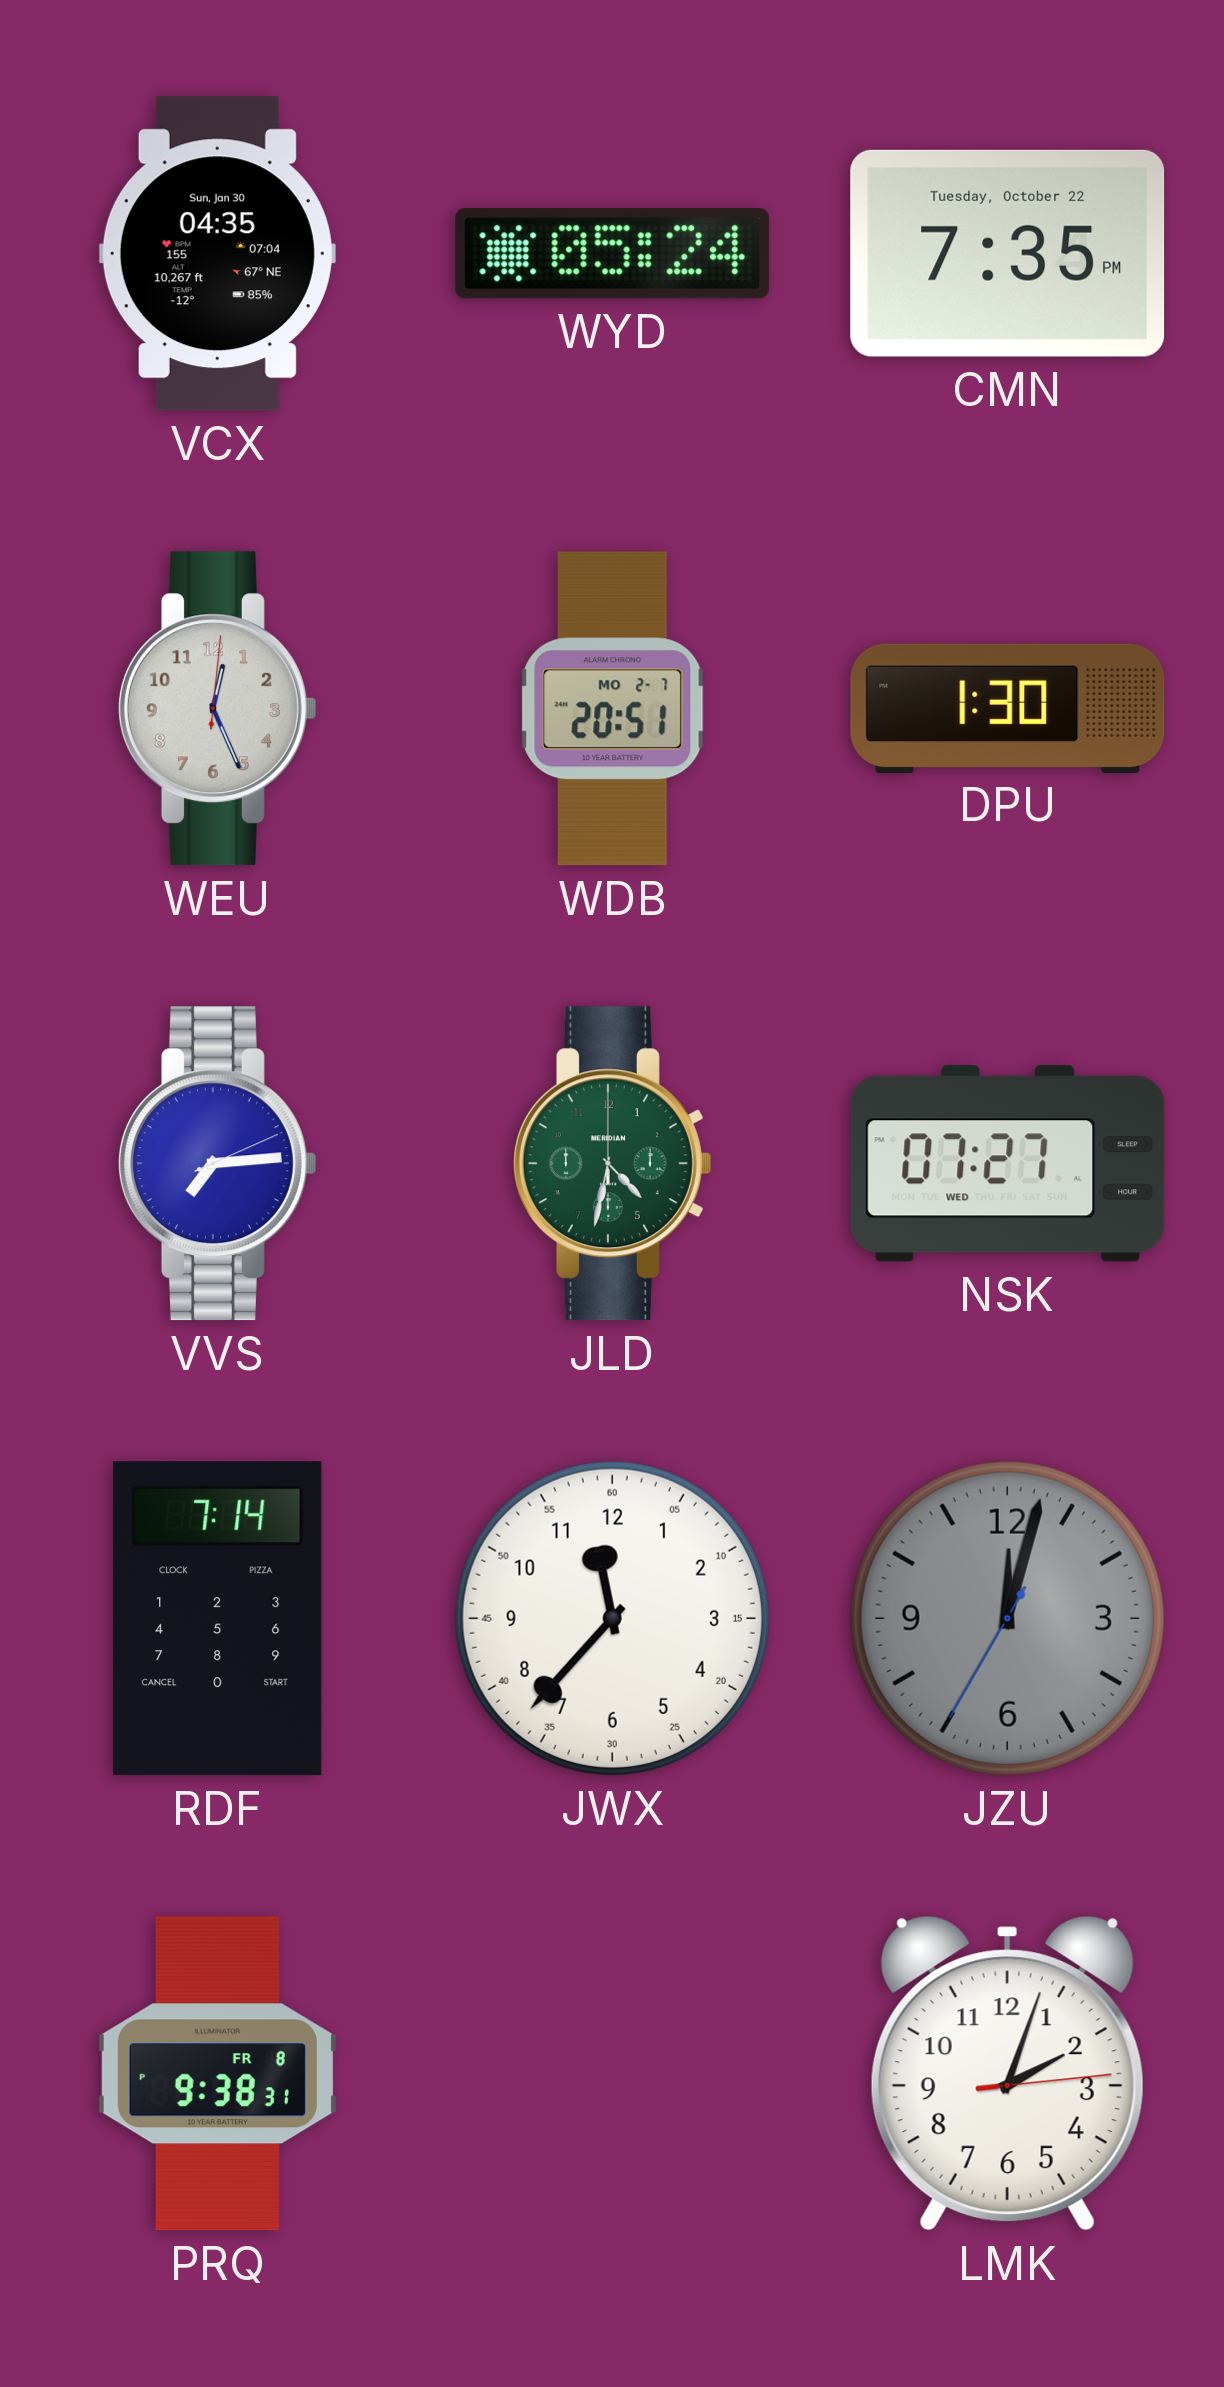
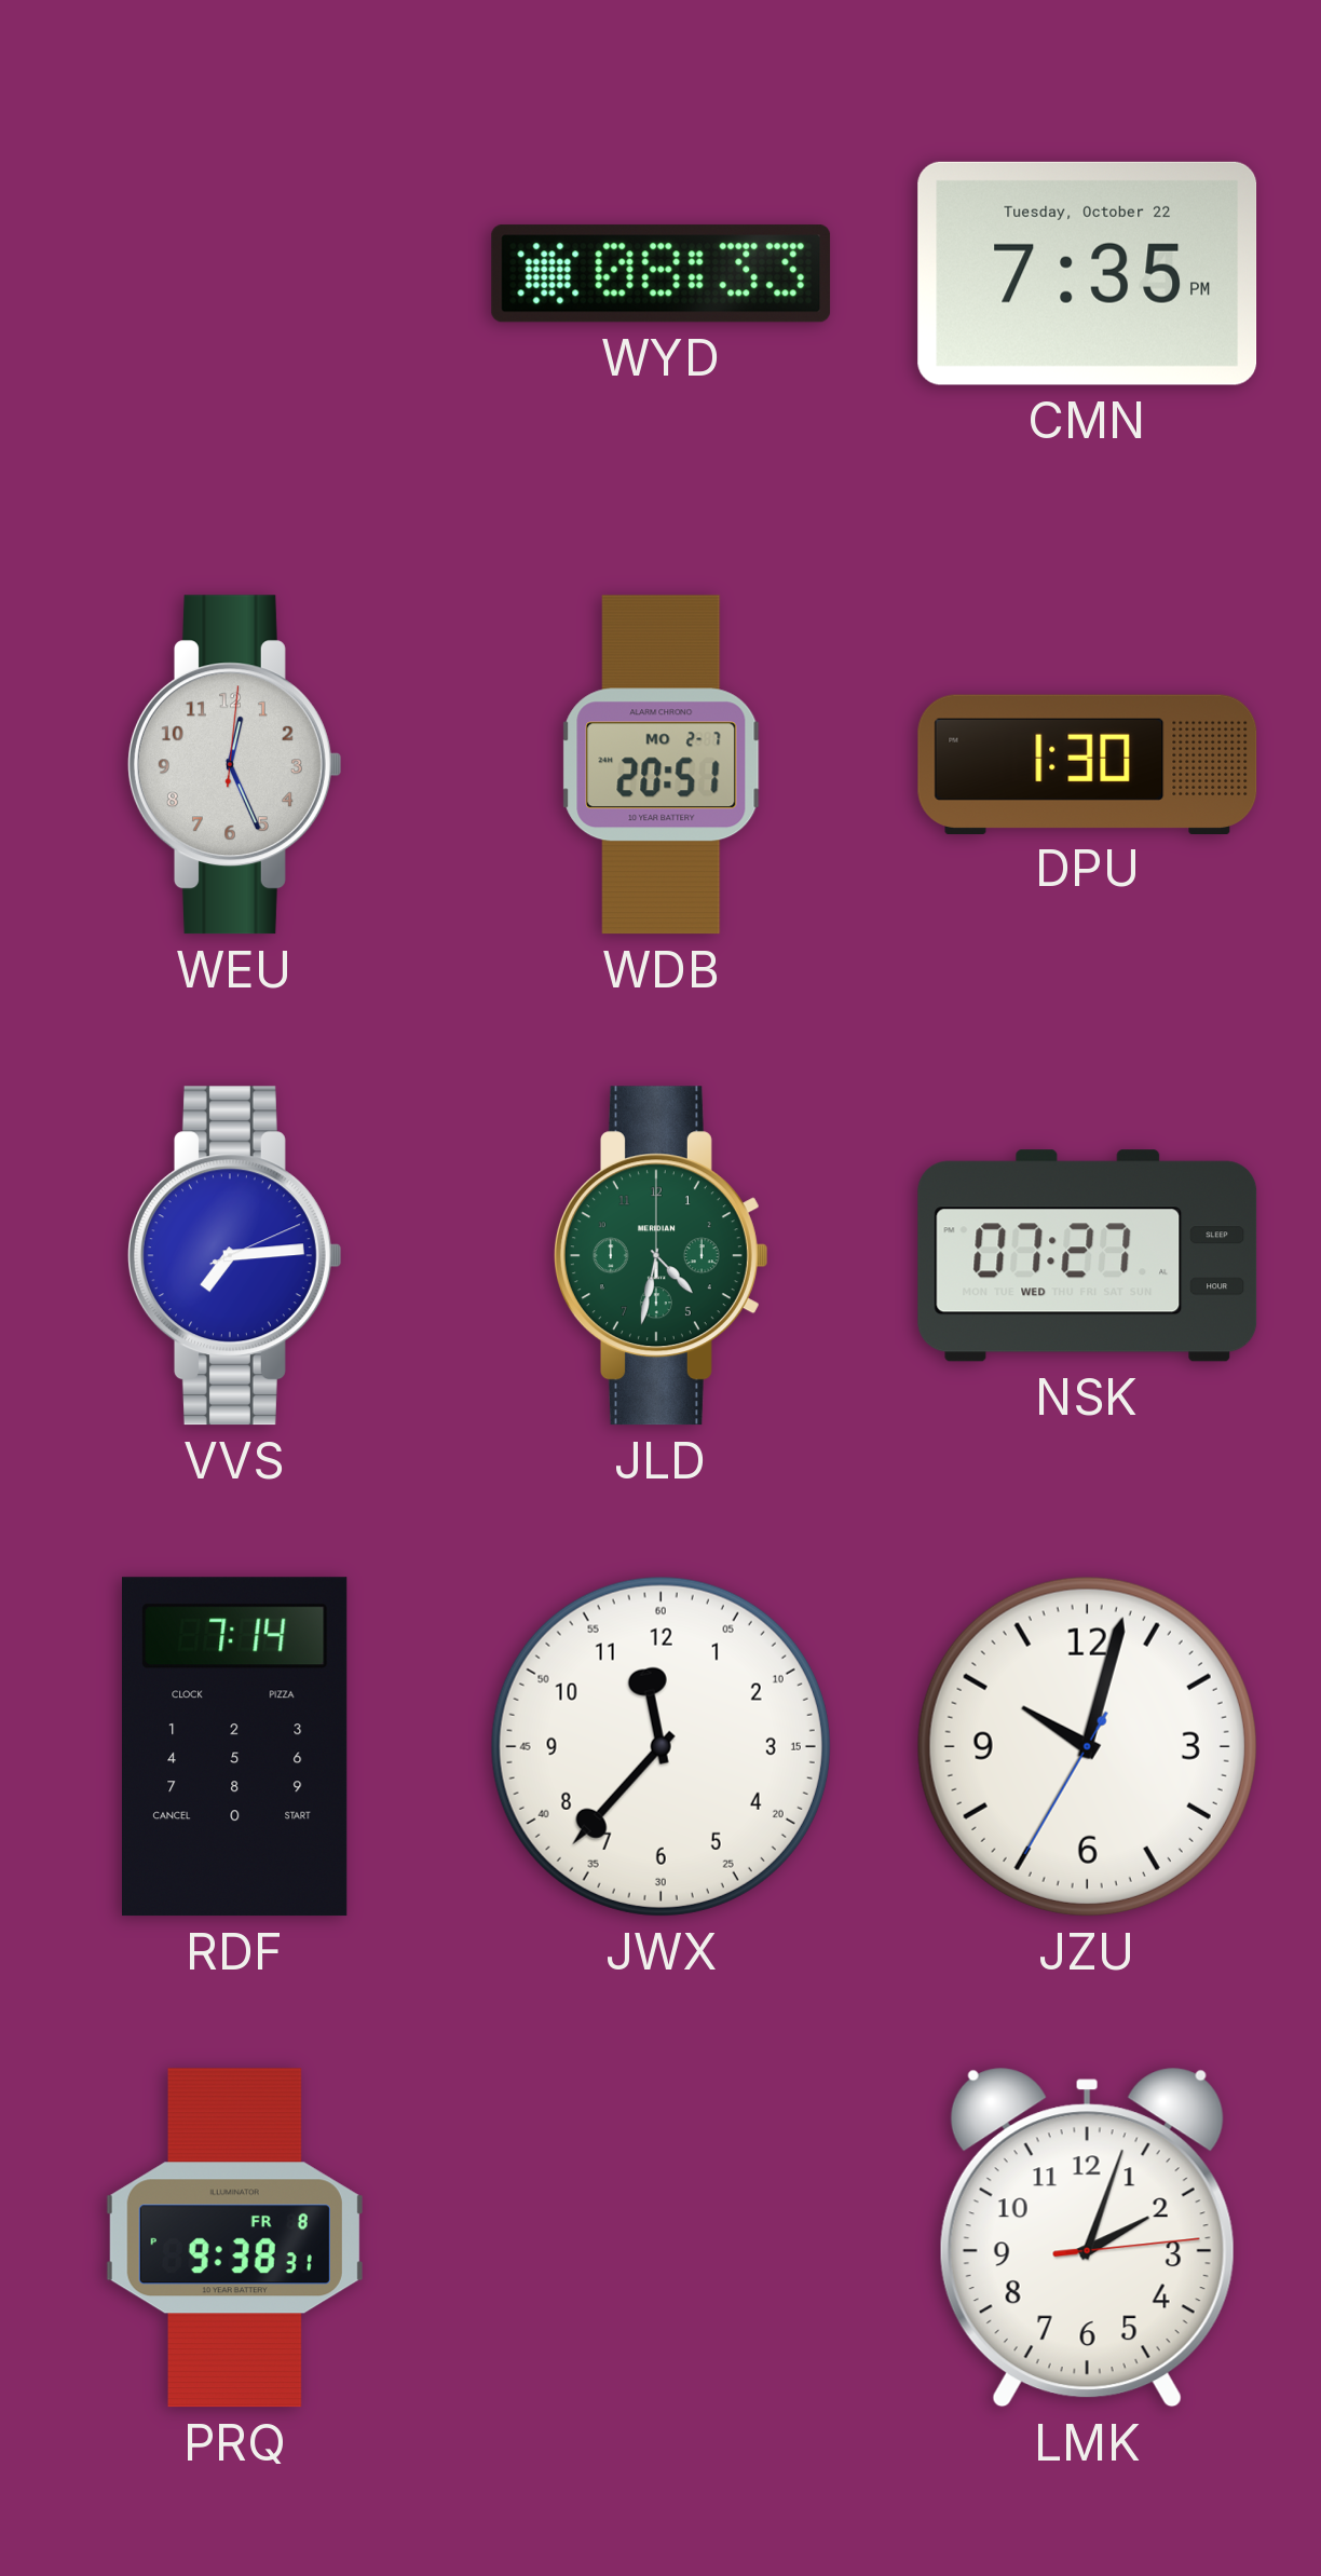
VCX: 04:35 -> none (217, 254)
WYD: 05:24 -> 08:33 (662, 274)
JZU: 12:02 -> 10:02 (1087, 1746)
JZU dial: grey -> white (1087, 1746)
